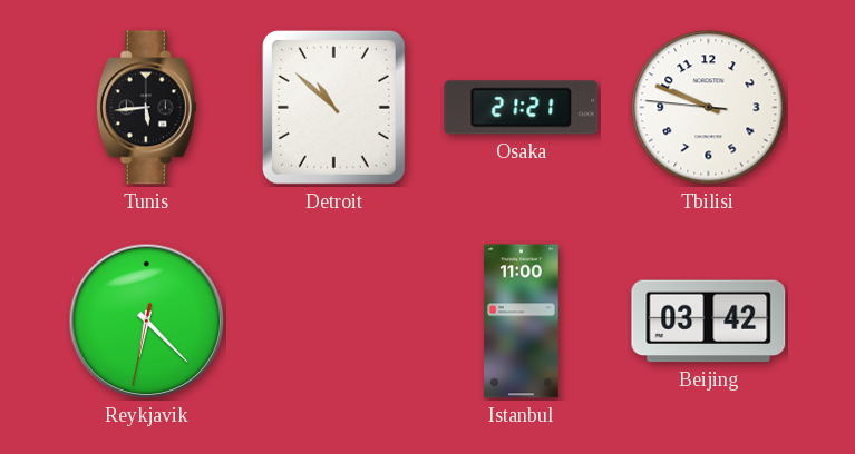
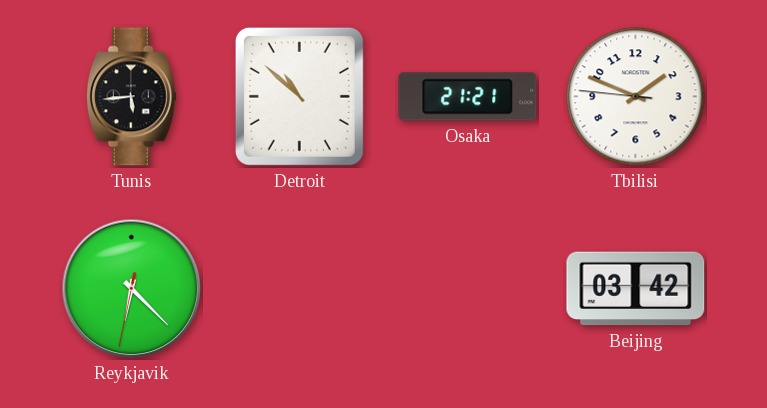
Tbilisi: 9:48 -> 1:48 (636, 97)
Istanbul: 11:00 -> none (522, 322)
